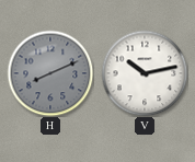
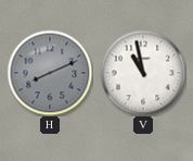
V: 10:13 -> 10:58 (143, 73)
